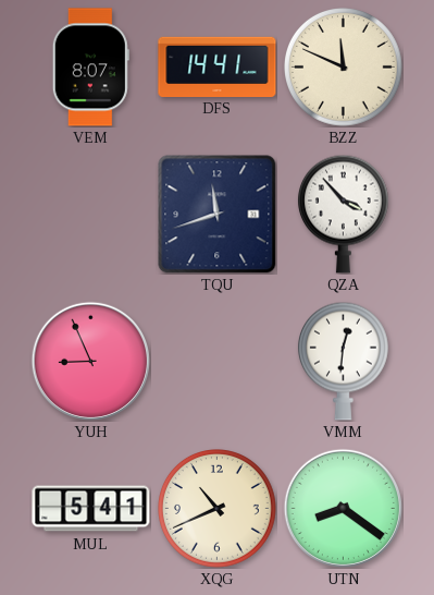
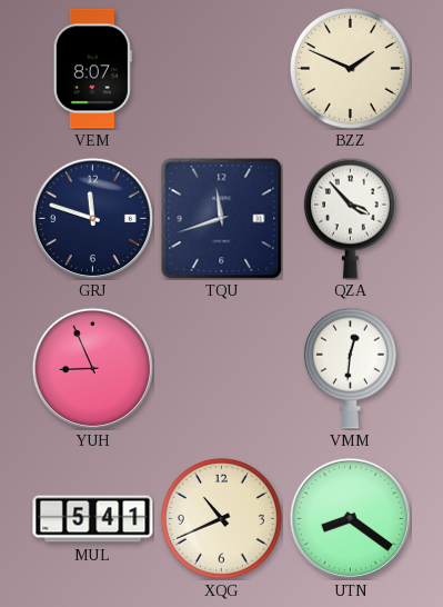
DFS: 14:41 -> none (218, 66)
BZZ: 11:49 -> 1:49 (351, 69)
GRJ: none -> 11:48 (92, 218)
